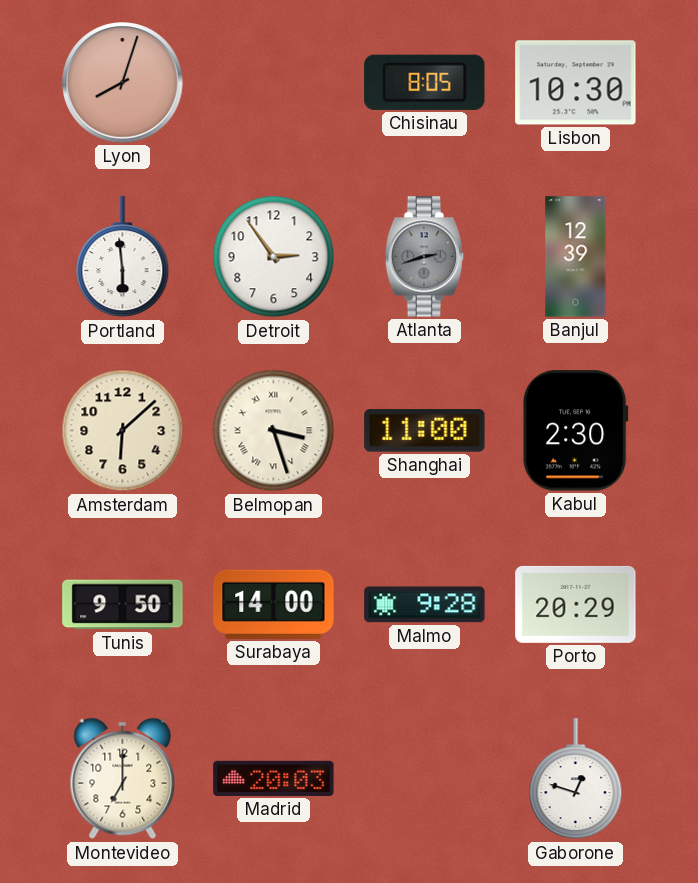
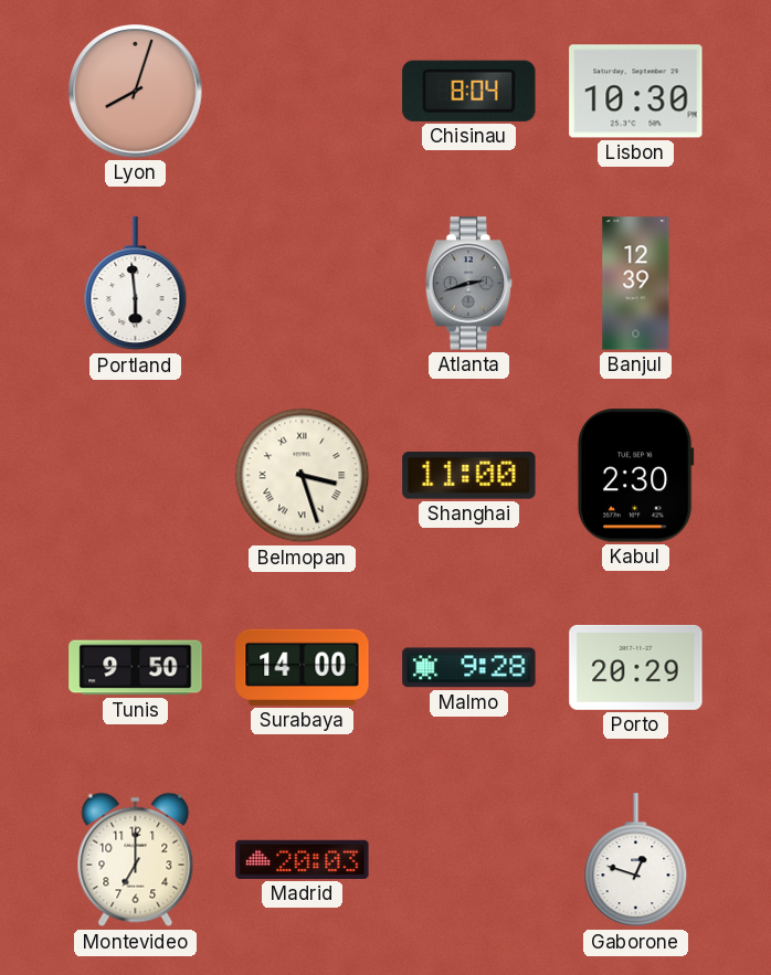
Chisinau: 8:05 -> 8:04 (469, 91)
Detroit: 2:54 -> none (274, 257)
Amsterdam: 6:08 -> none (123, 431)
